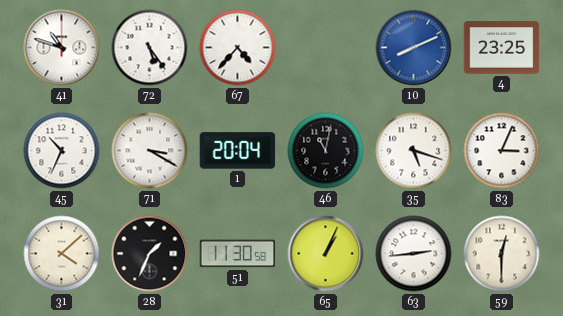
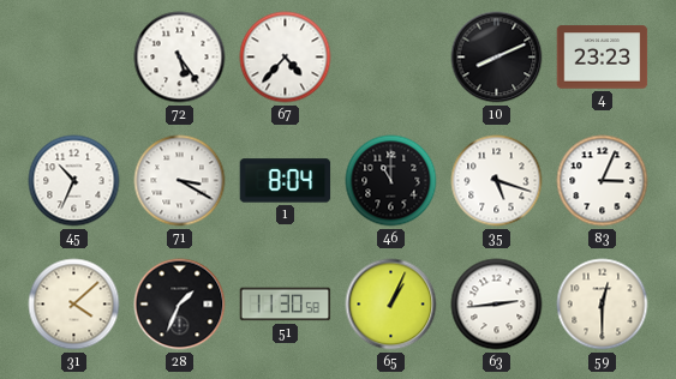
41: 10:48 -> none (62, 48)
10 dial: blue -> black (497, 58)
4: 23:25 -> 23:23 (603, 58)
1: 20:04 -> 8:04 (286, 181)
46: 11:02 -> 11:00 (391, 181)
